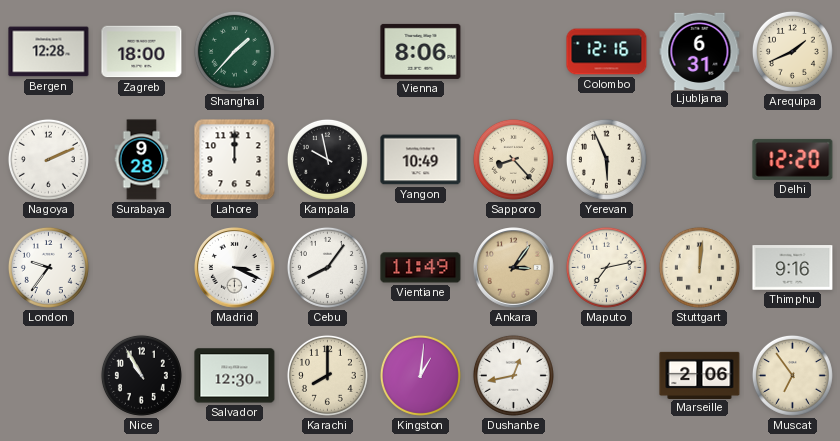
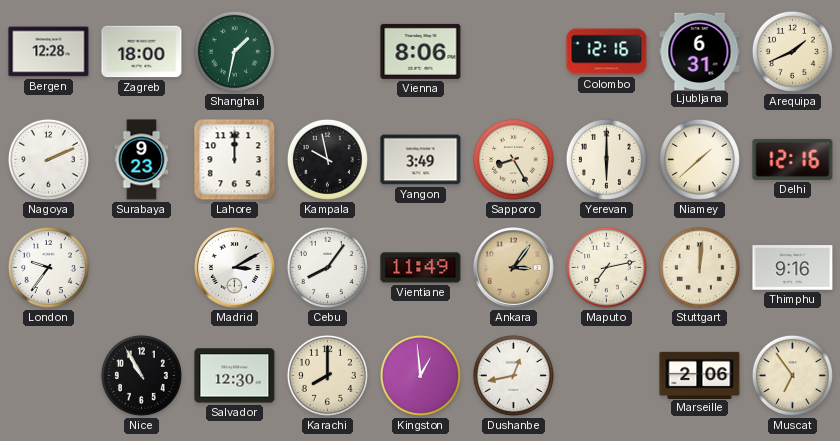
Shanghai: 1:37 -> 1:32 (234, 51)
Surabaya: 9:28 -> 9:23 (142, 160)
Yangon: 10:49 -> 3:49 (421, 160)
Sapporo: 8:23 -> 8:25 (513, 159)
Yerevan: 5:56 -> 6:00 (606, 159)
Niamey: none -> 1:38 (699, 159)
Delhi: 12:20 -> 12:16 (793, 159)
Madrid: 3:19 -> 3:10 (235, 268)
Kingston: 1:01 -> 12:59 (420, 375)
